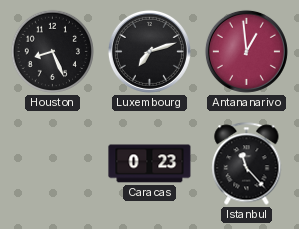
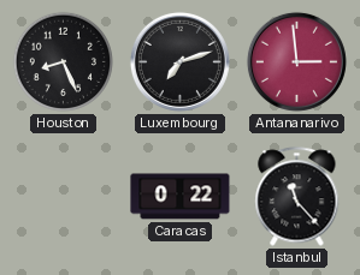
Antananarivo: 12:59 -> 2:59 (296, 61)
Caracas: 0:23 -> 0:22 (181, 197)
